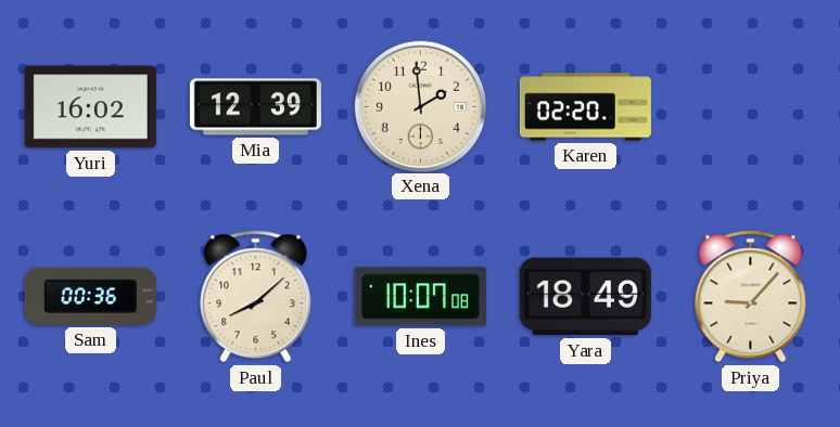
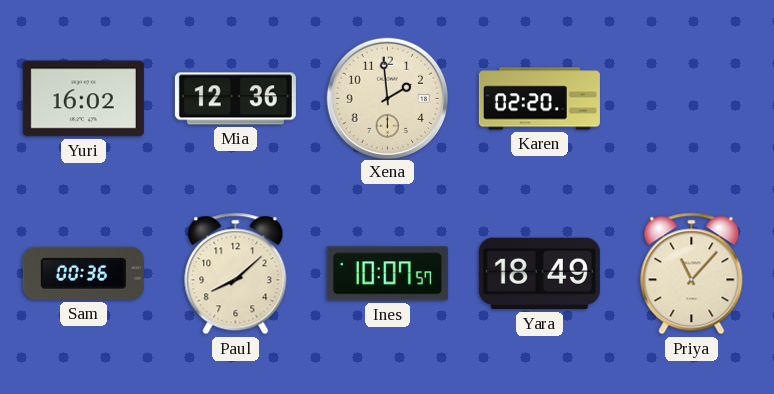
Mia: 12:39 -> 12:36 (235, 99)
Ines: 10:07:08 -> 10:07:57 (387, 274)
Priya: 9:07 -> 11:07 (692, 274)
